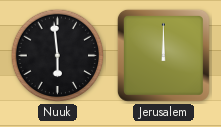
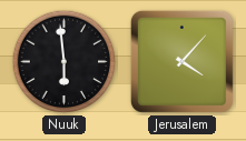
Jerusalem: 12:00 -> 4:07 (181, 61)
